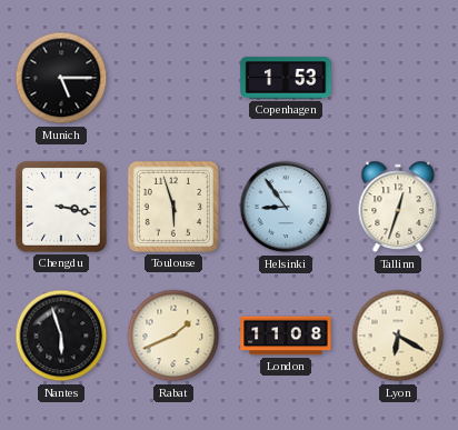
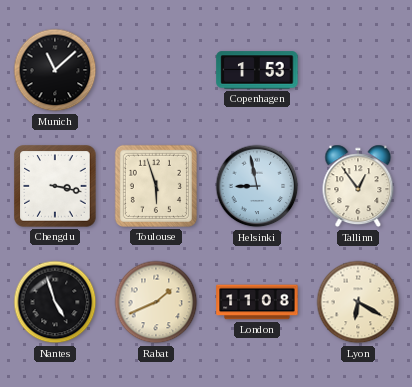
Munich: 5:15 -> 11:08 (55, 70)
Helsinki: 8:54 -> 8:58 (257, 186)
Tallinn: 12:33 -> 12:54 (358, 186)
Nantes: 5:57 -> 4:57 (55, 302)
